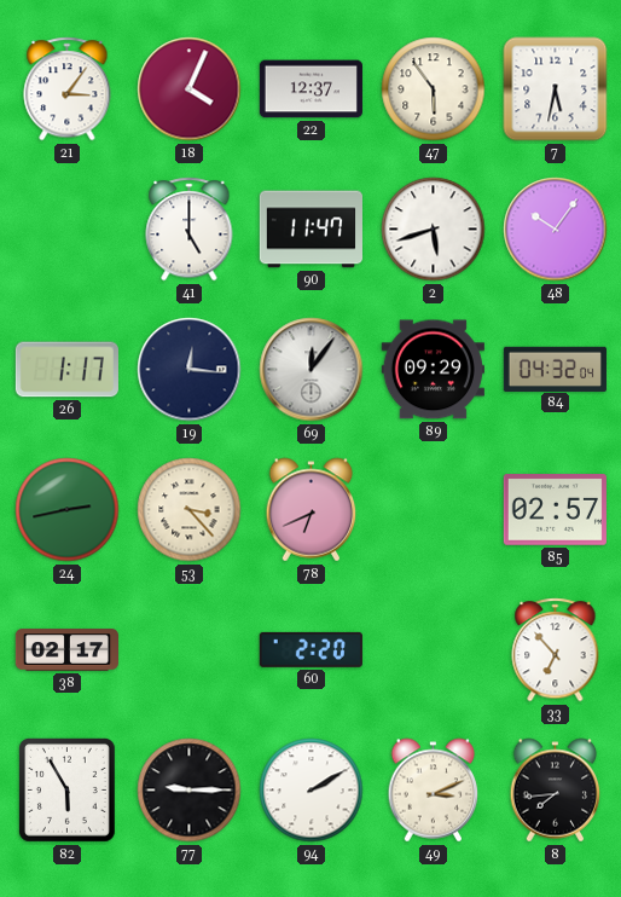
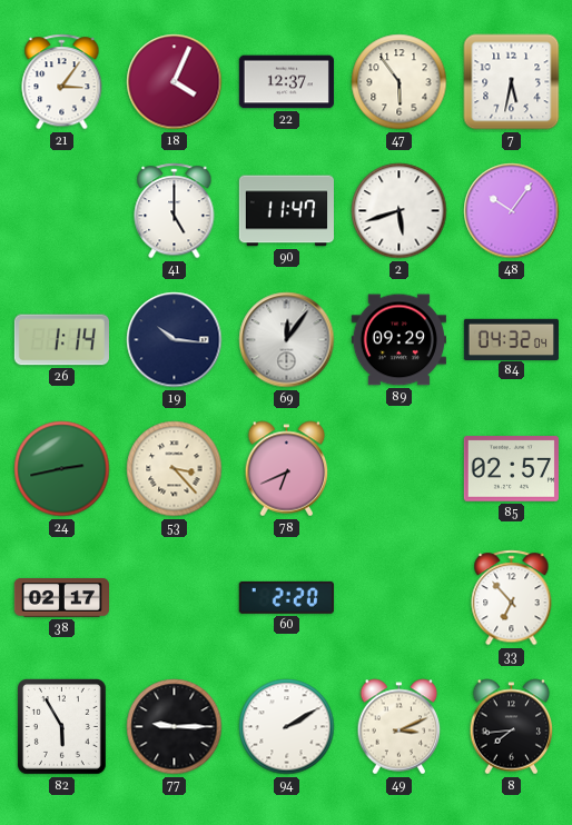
26: 1:17 -> 1:14 (61, 340)
19: 12:16 -> 10:16 (175, 340)
